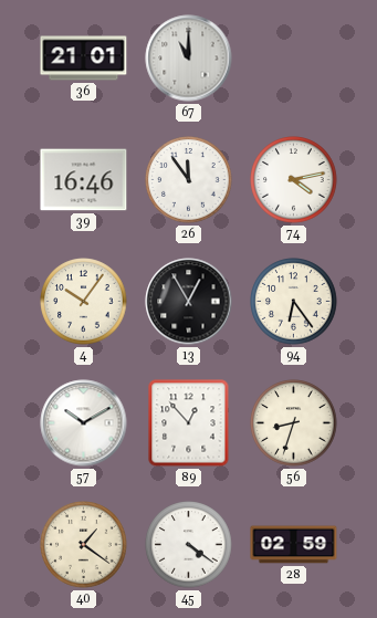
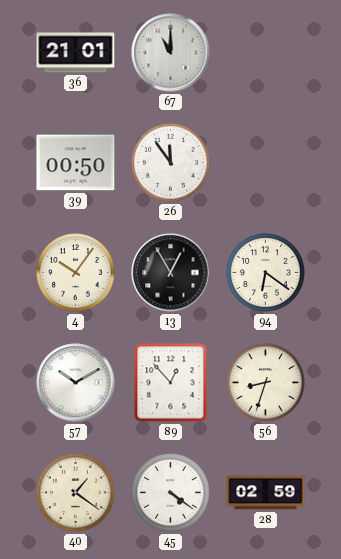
39: 16:46 -> 00:50 (76, 163)
74: 4:13 -> none (294, 180)
94: 6:24 -> 6:21 (266, 273)
